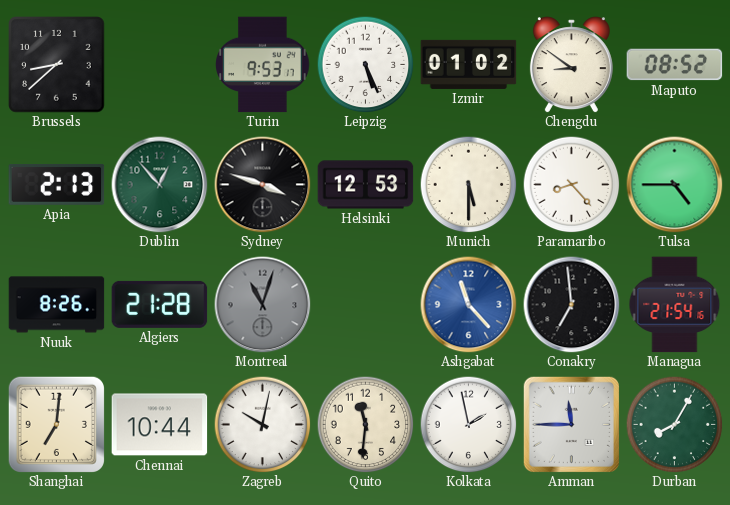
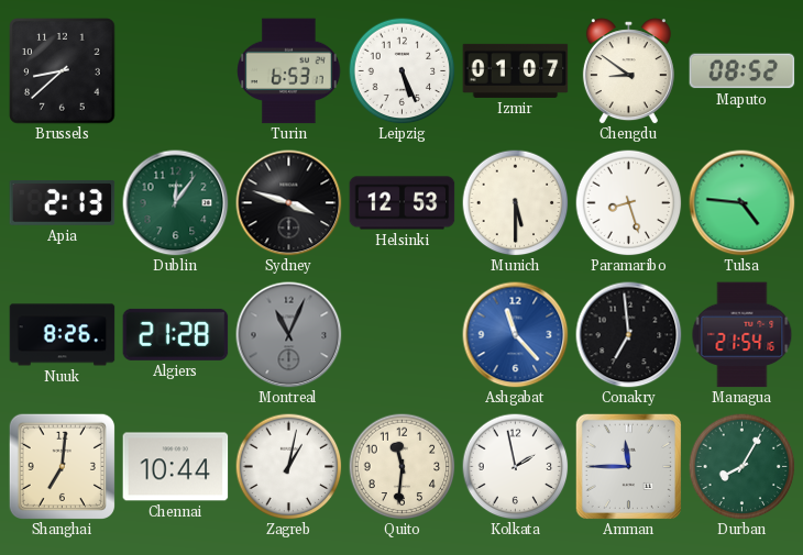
Turin: 9:53 -> 6:53 (289, 71)
Izmir: 01:02 -> 01:07 (516, 70)
Dublin: 12:53 -> 12:06 (176, 203)
Paramaribo: 8:23 -> 8:27 (628, 202)
Tulsa: 4:45 -> 4:46 (743, 203)
Montreal: 11:03 -> 11:04 (289, 335)
Zagreb: 10:02 -> 1:02 (288, 466)
